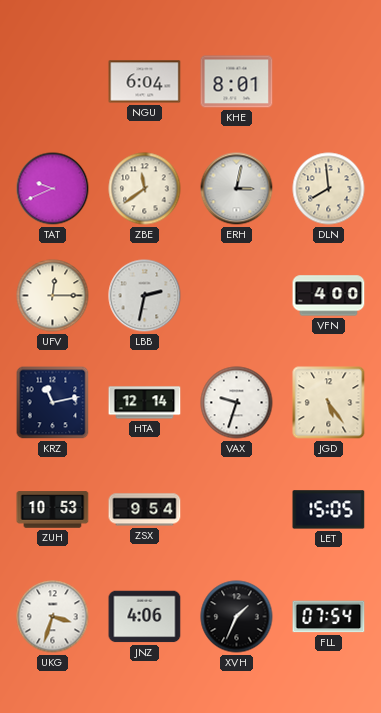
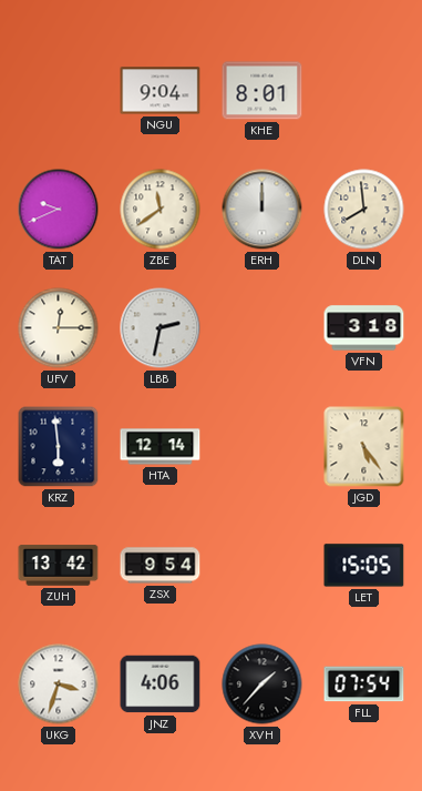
NGU: 6:04 -> 9:04 (161, 91)
ERH: 3:02 -> 12:00 (263, 210)
VFN: 4:00 -> 3:18 (364, 328)
KRZ: 11:13 -> 5:59 (59, 447)
VAX: 9:33 -> none (237, 403)
ZUH: 10:53 -> 13:42 (59, 566)
XVH: 1:34 -> 1:37 (263, 684)
